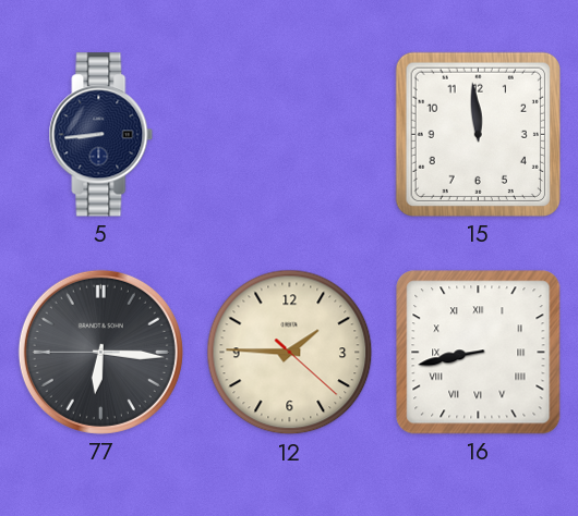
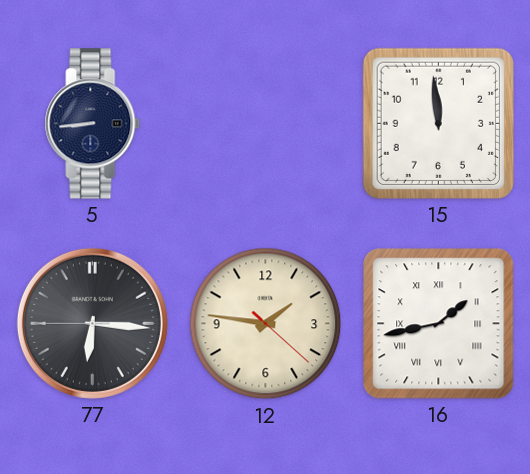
12: 1:45 -> 1:46 (266, 324)
16: 8:43 -> 1:43 (439, 324)
